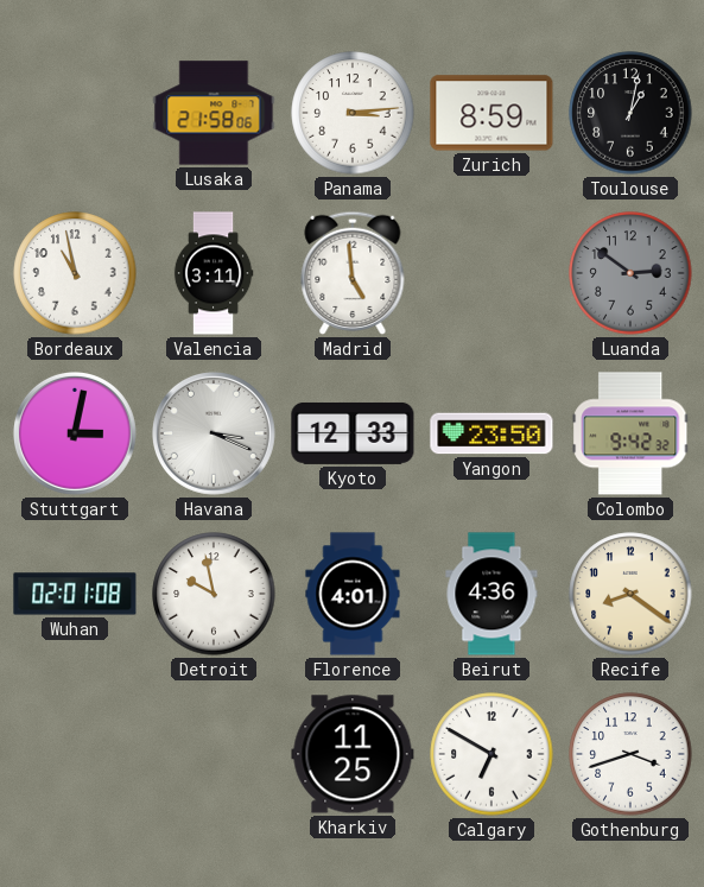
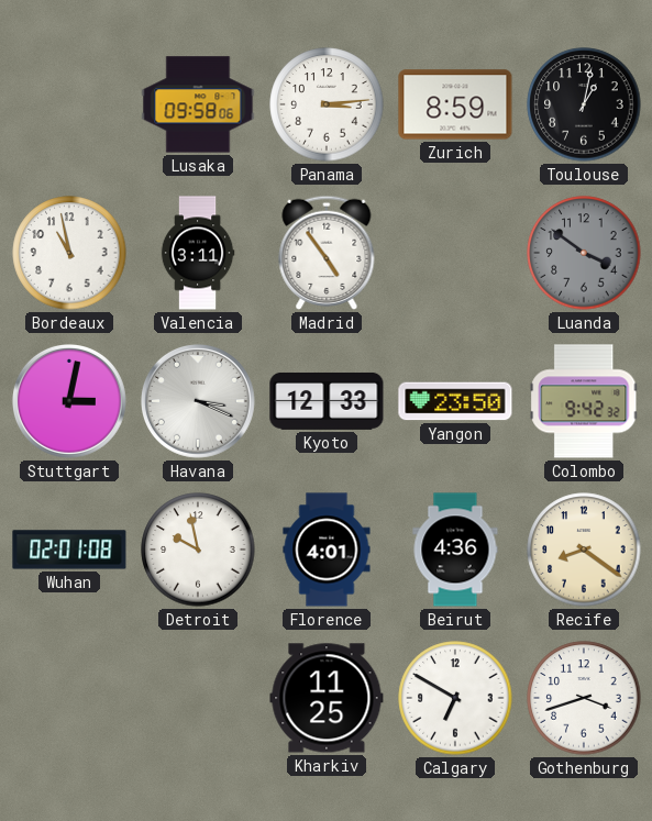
Lusaka: 21:58 -> 09:58 (198, 104)
Madrid: 4:59 -> 4:54 (327, 253)
Luanda: 2:51 -> 3:51 (584, 253)
